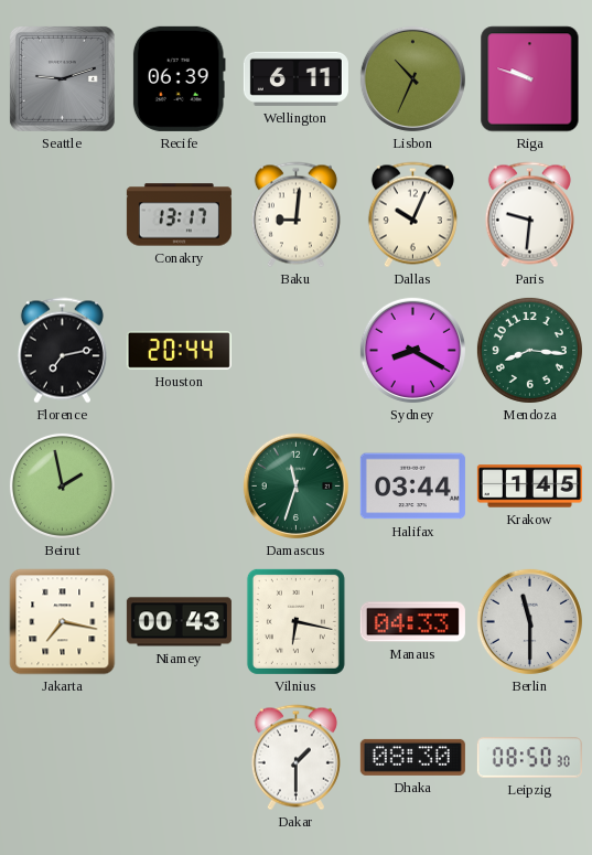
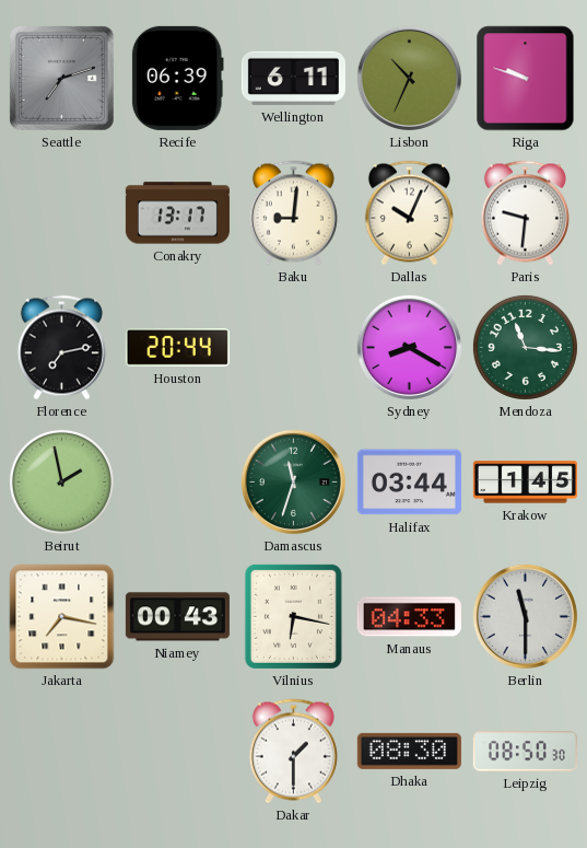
Seattle: 9:12 -> 7:12 (61, 78)
Mendoza: 8:16 -> 11:16 (525, 347)
